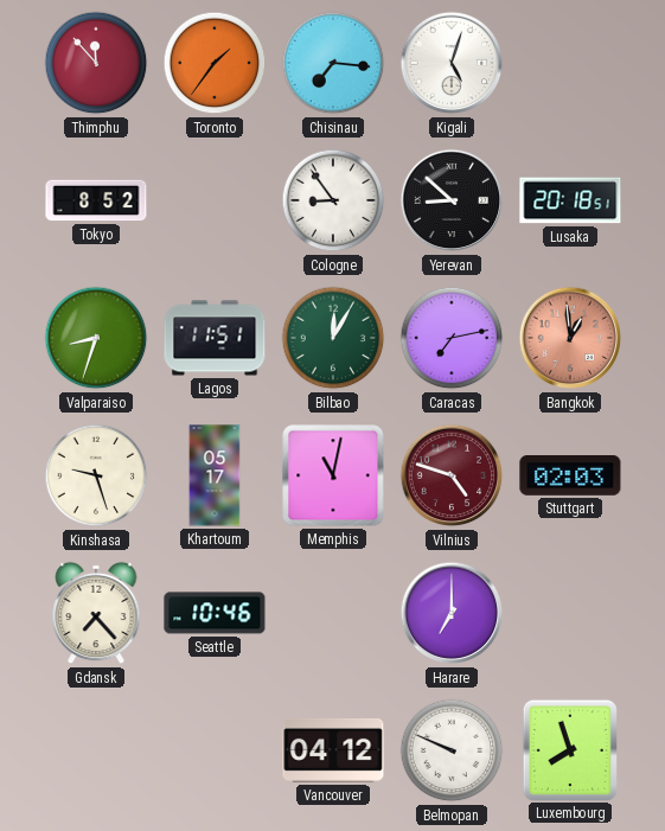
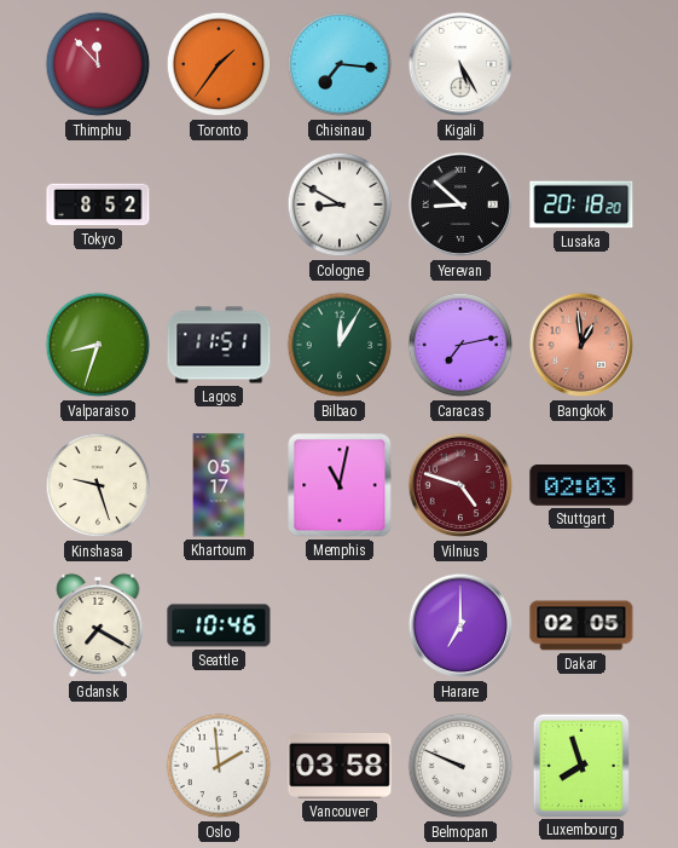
Kigali: 5:03 -> 5:25 (460, 64)
Cologne: 8:54 -> 8:50 (340, 204)
Lusaka: 20:18:51 -> 20:18:20 (581, 204)
Gdansk: 7:23 -> 7:20 (98, 625)
Dakar: none -> 02:05 (581, 625)
Oslo: none -> 1:59 (219, 766)
Vancouver: 04:12 -> 03:58 (340, 766)
